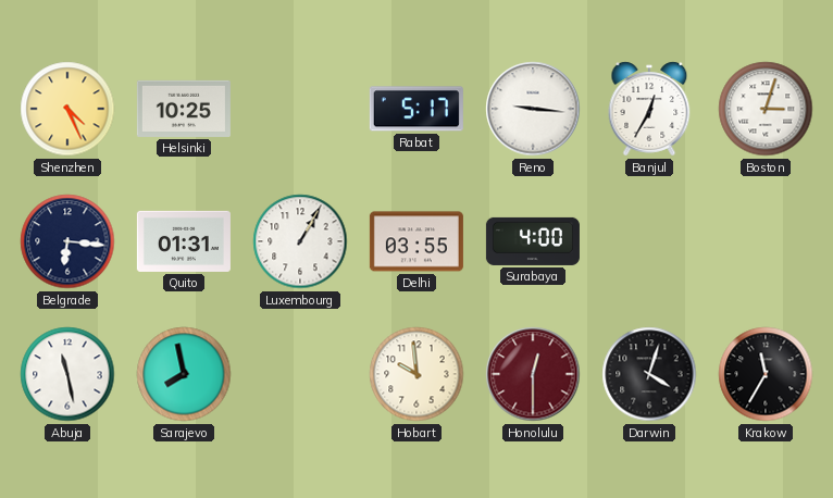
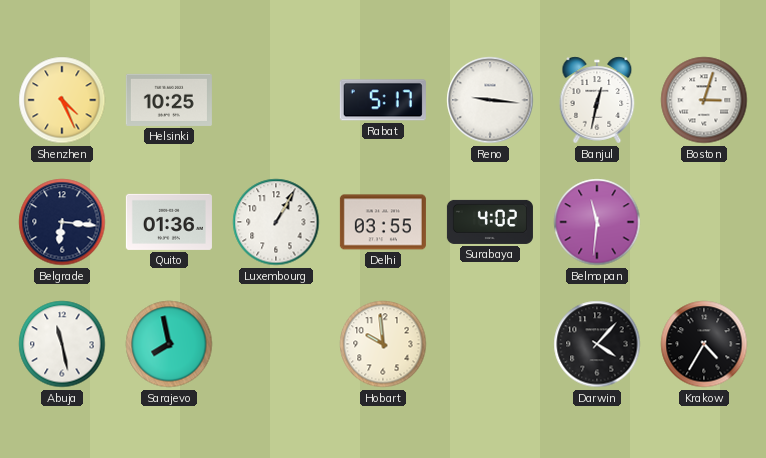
Banjul: 12:35 -> 12:32 (597, 100)
Quito: 01:31 -> 01:36 (169, 222)
Surabaya: 4:00 -> 4:02 (490, 222)
Belmopan: none -> 11:31 (597, 222)
Honolulu: 12:30 -> none (533, 374)
Darwin: 4:03 -> 4:07 (597, 344)
Krakow: 11:35 -> 4:35 (704, 344)
